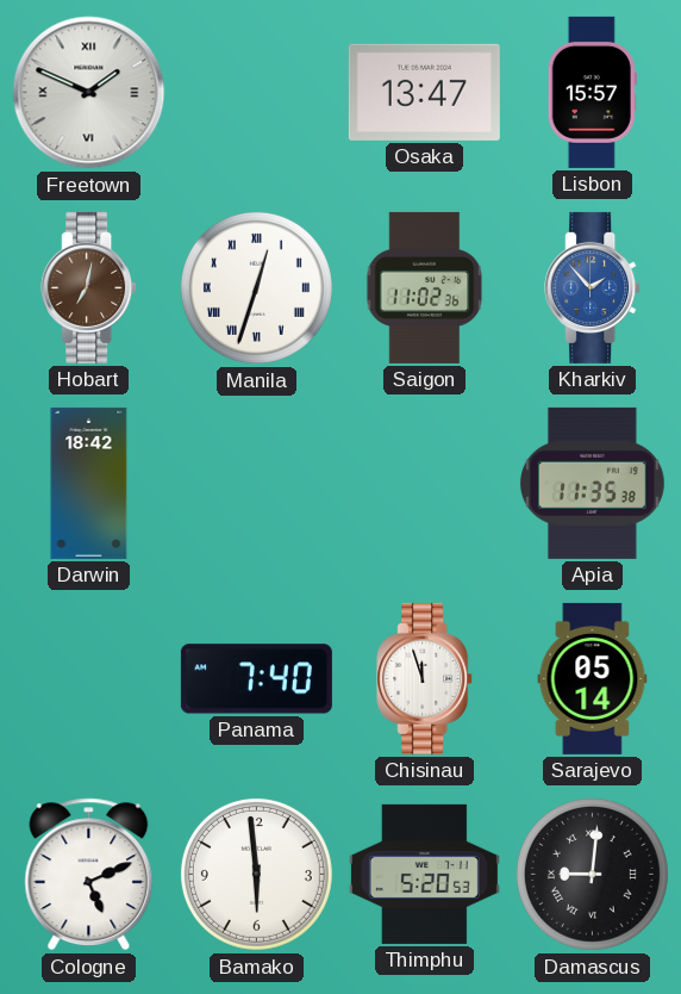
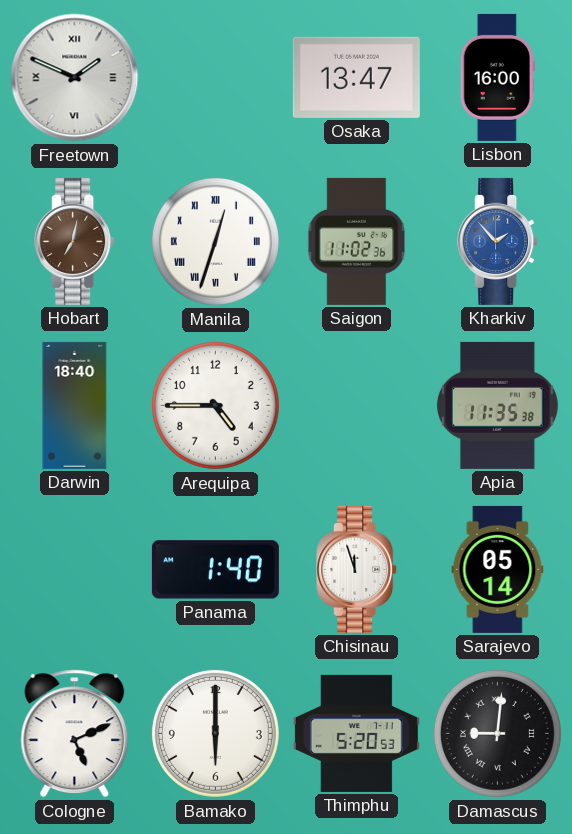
Lisbon: 15:57 -> 16:00 (497, 77)
Darwin: 18:42 -> 18:40 (75, 405)
Arequipa: none -> 4:45 (215, 405)
Panama: 7:40 -> 1:40 (215, 570)
Bamako: 5:59 -> 6:00 (215, 733)
